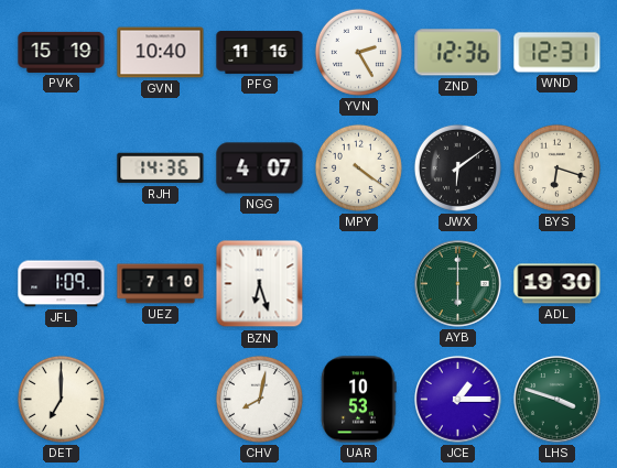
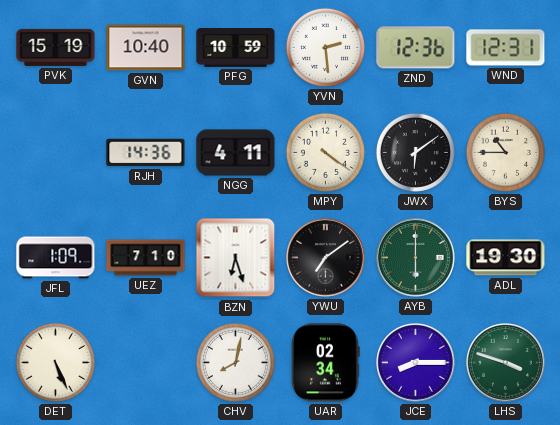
PFG: 11:16 -> 10:59 (236, 48)
YVN: 2:25 -> 2:29 (325, 47)
NGG: 4:07 -> 4:11 (236, 153)
BYS: 6:18 -> 10:45 (505, 152)
YWU: none -> 7:09 (326, 258)
DET: 7:00 -> 5:26 (55, 362)
UAR: 10:53 -> 02:34 (325, 363)
JCE: 1:15 -> 8:15 (416, 363)
